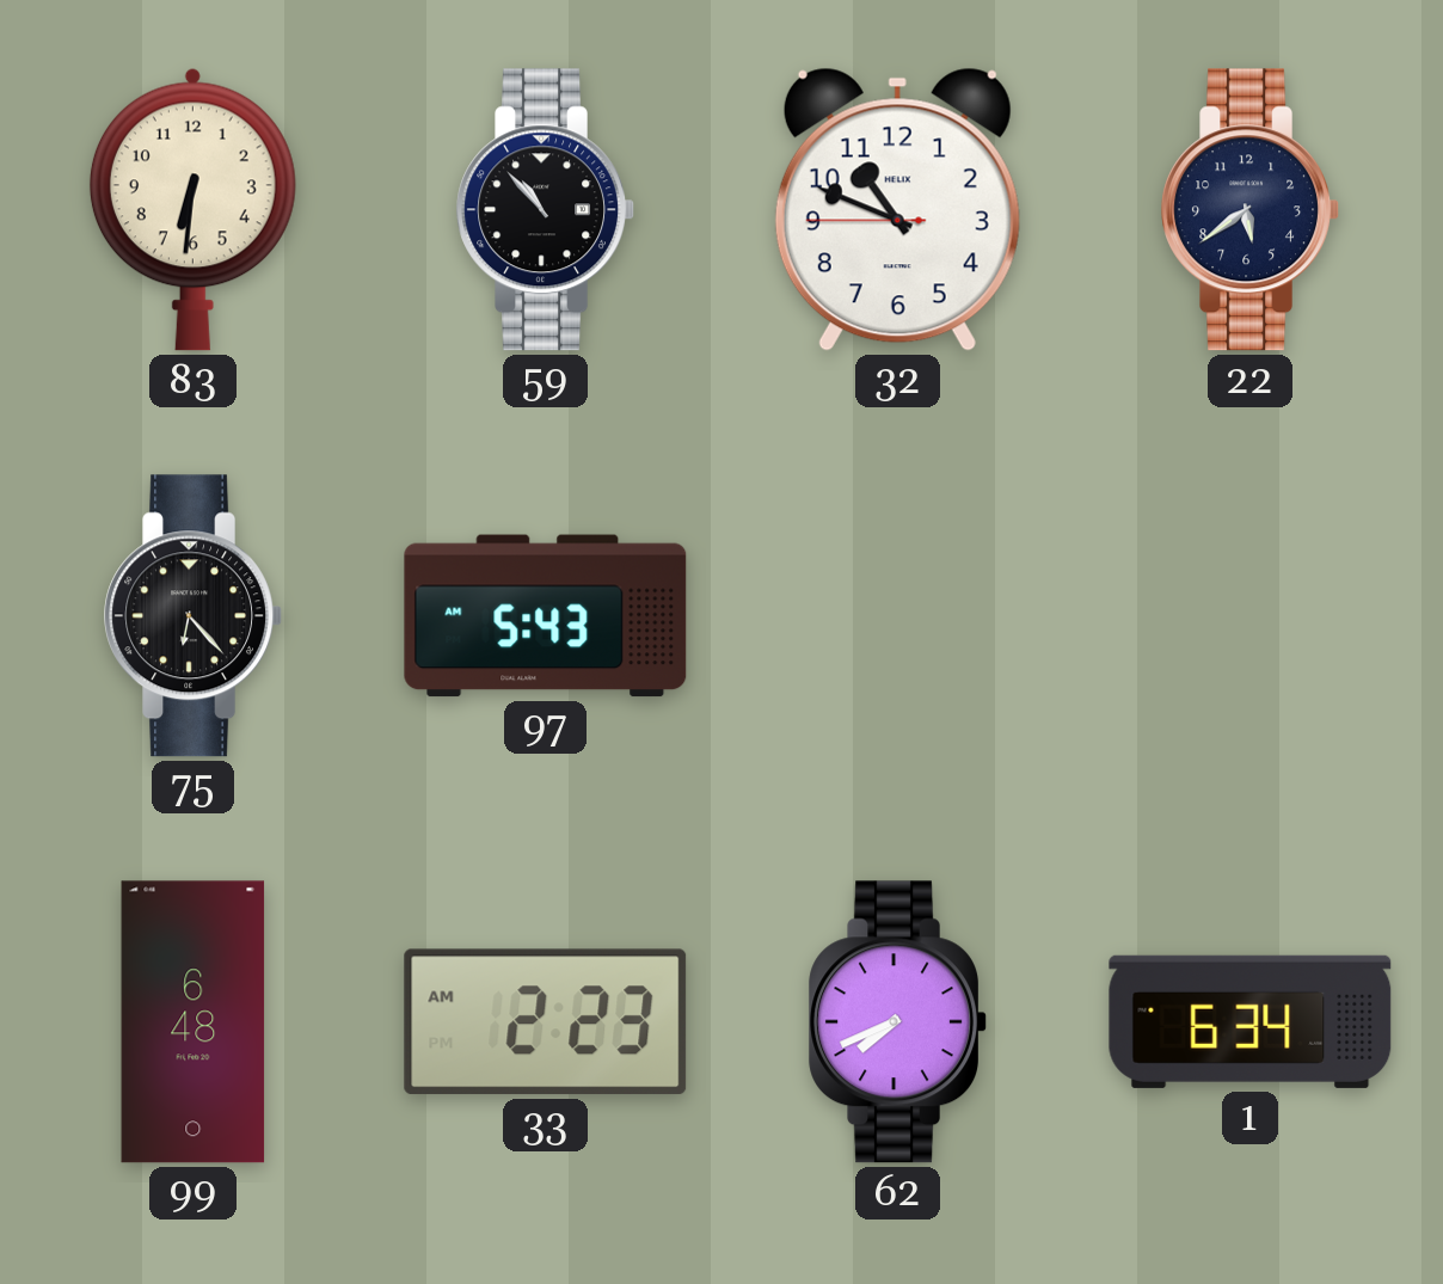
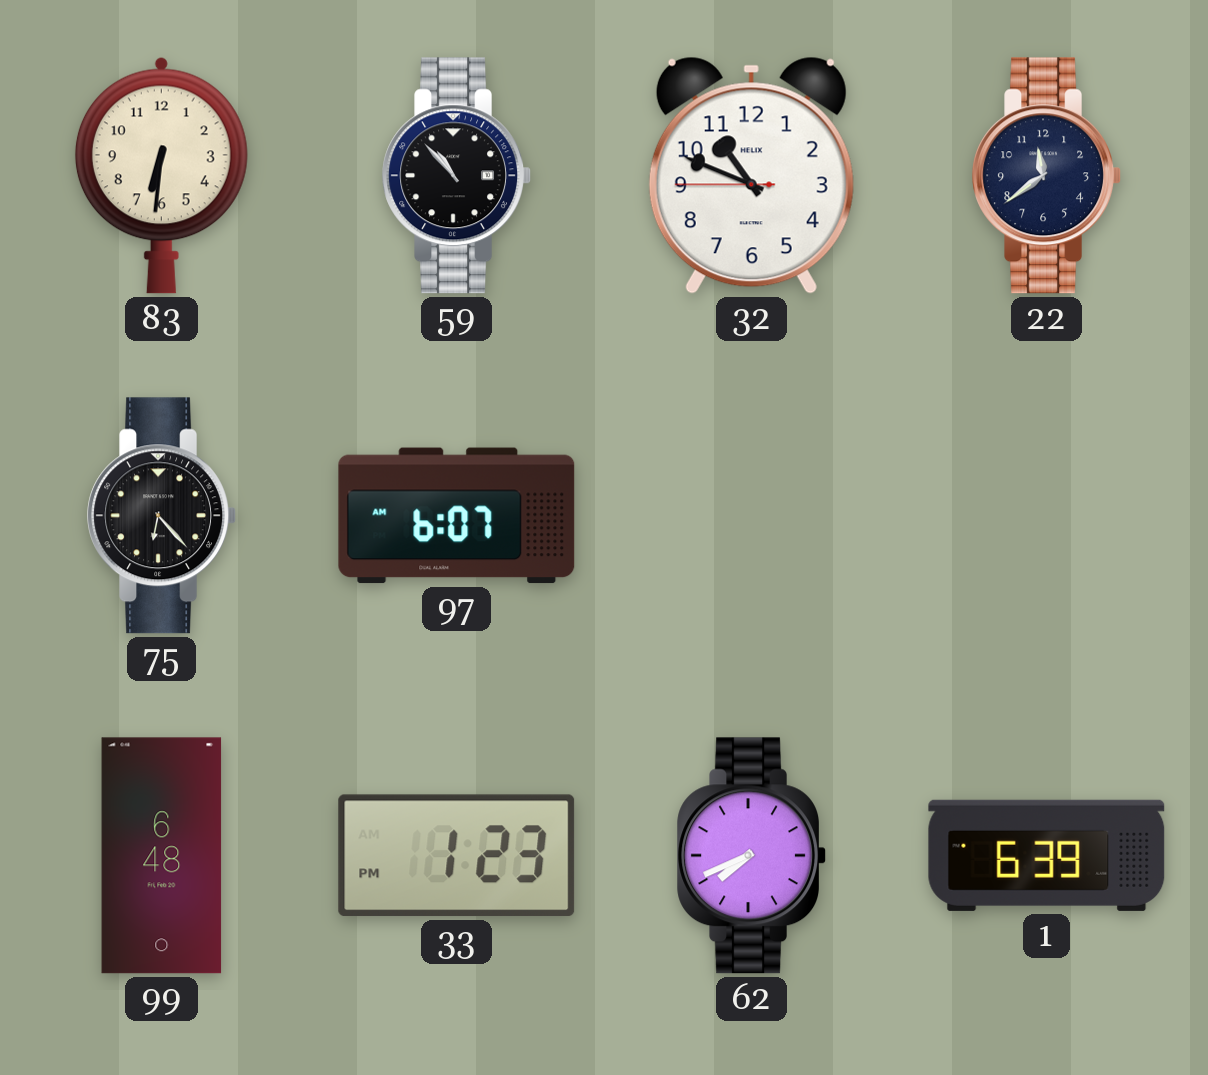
22: 5:39 -> 11:39 (1046, 176)
97: 5:43 -> 6:07 (457, 516)
33: 2:23 -> 1:23 (457, 856)
1: 6:34 -> 6:39 (1047, 855)
